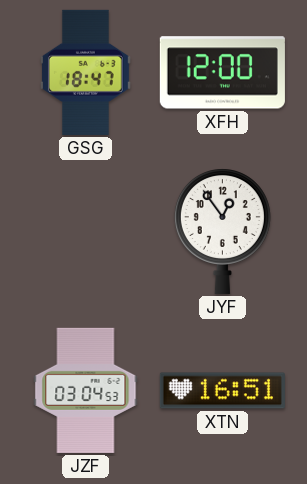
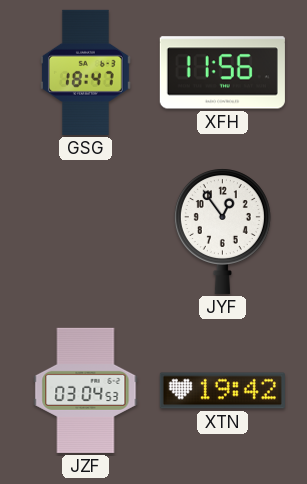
XFH: 12:00 -> 11:56 (222, 73)
XTN: 16:51 -> 19:42 (222, 391)
